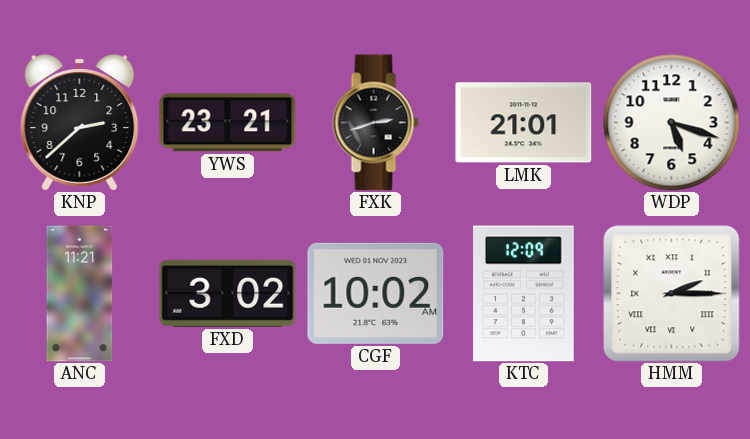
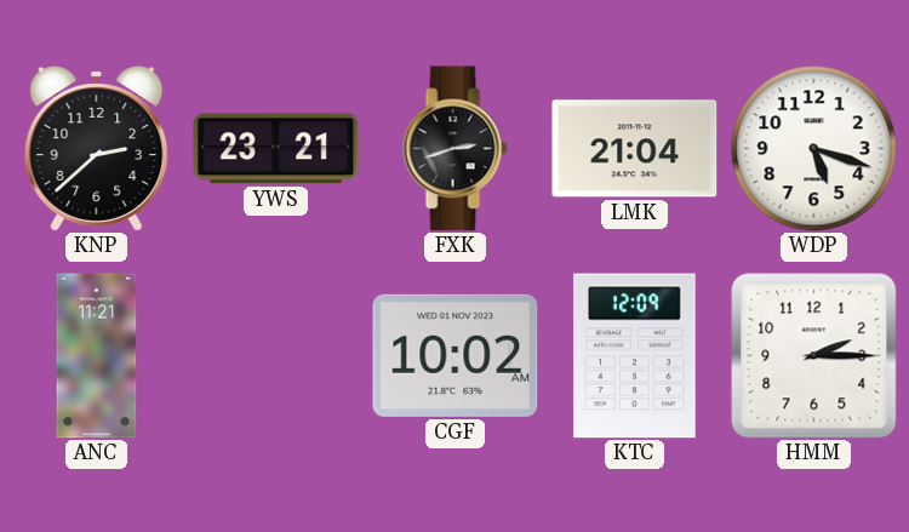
LMK: 21:01 -> 21:04 (635, 149)
FXD: 3:02 -> none (228, 293)
HMM numerals: Roman -> Arabic (814, 356)
